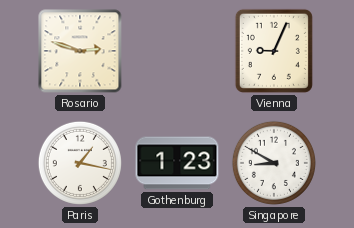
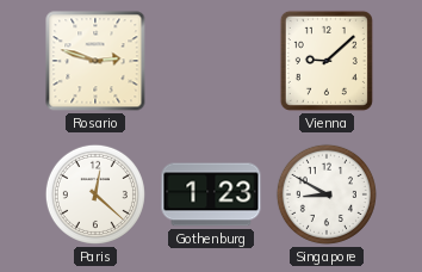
Vienna: 9:04 -> 9:08 (327, 61)
Paris: 1:17 -> 12:22 (95, 194)
